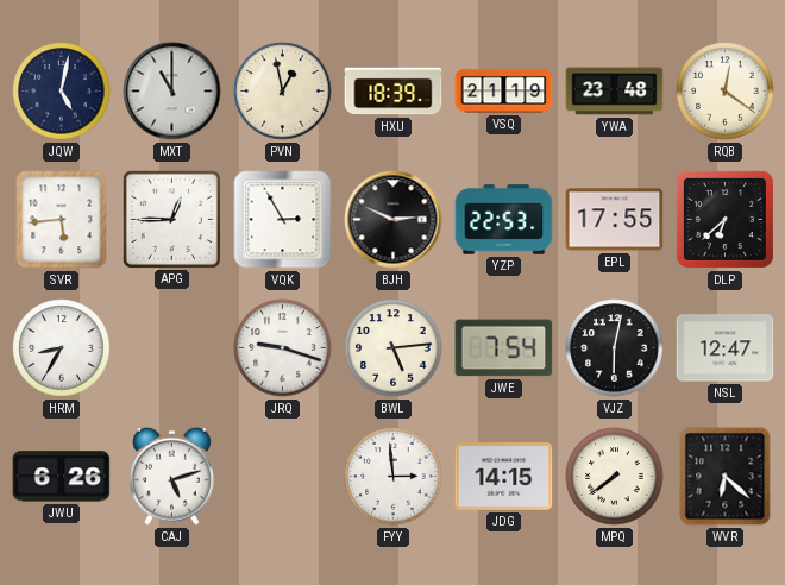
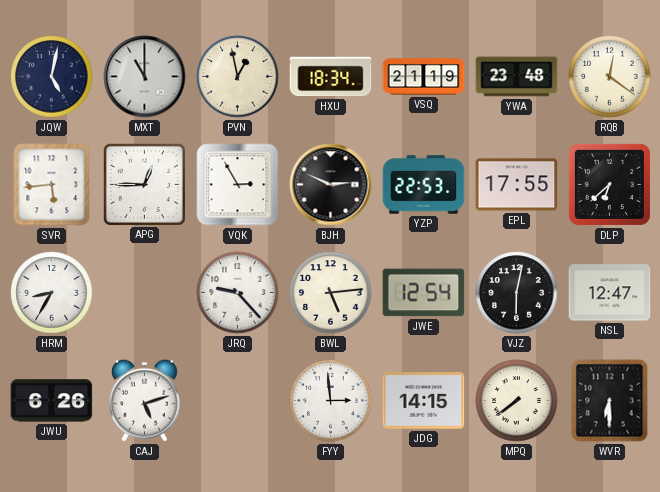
HXU: 18:39 -> 18:34 (331, 77)
JRQ: 9:18 -> 9:23 (238, 293)
JWE: 7:54 -> 12:54 (424, 293)
WVR: 6:22 -> 6:30 (610, 401)
